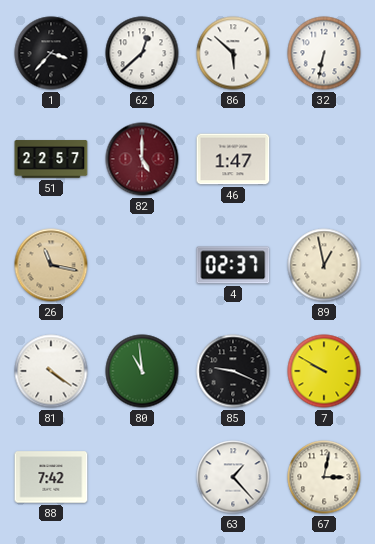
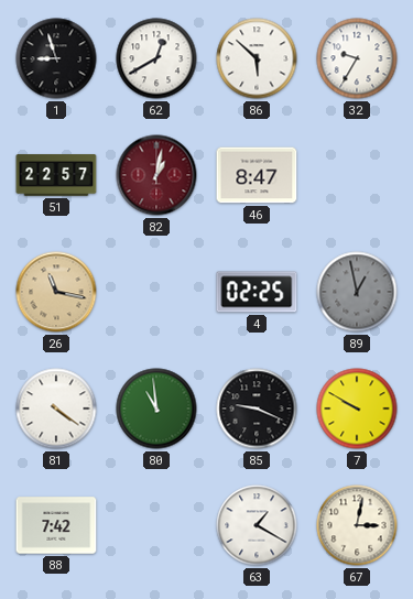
1: 3:37 -> 8:57 (56, 58)
62: 12:38 -> 12:40 (156, 58)
32: 6:32 -> 9:35 (357, 58)
82: 5:00 -> 1:02 (156, 175)
46: 1:47 -> 8:47 (257, 175)
4: 02:37 -> 02:25 (257, 292)
89 dial: cream -> grey (357, 292)
63: 1:23 -> 1:20 (257, 525)
